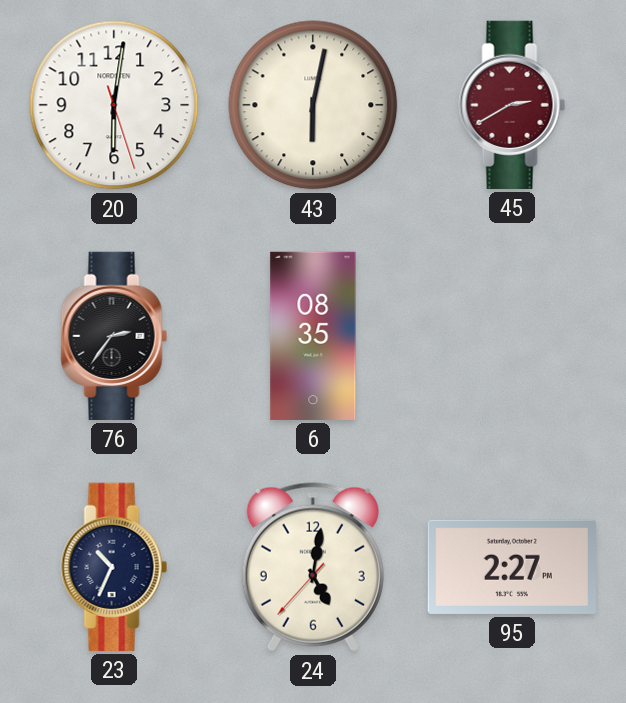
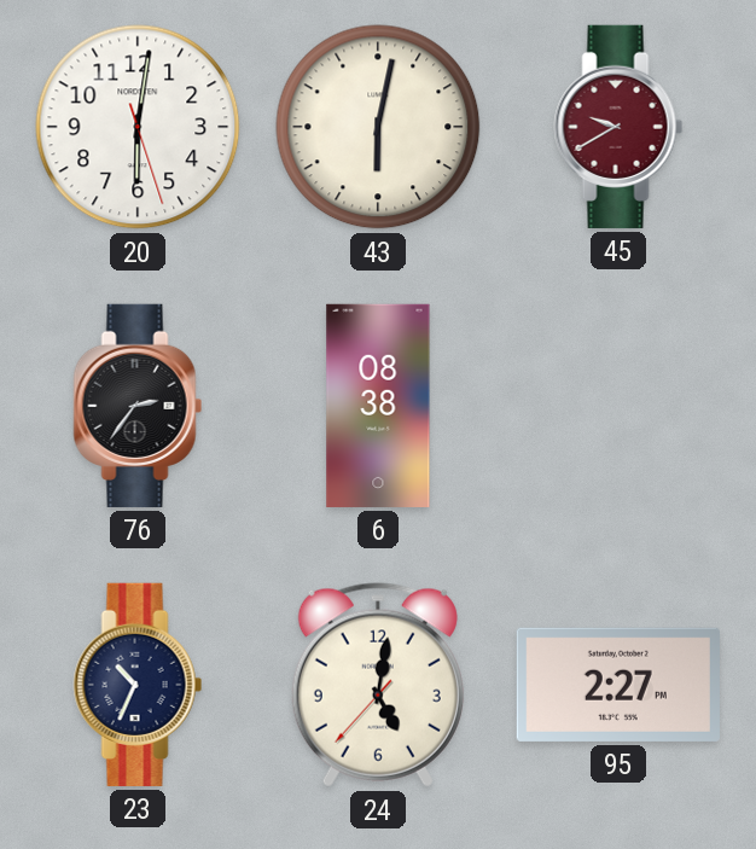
45: 2:40 -> 9:40 (618, 127)
6: 08:35 -> 08:38 (378, 406)
